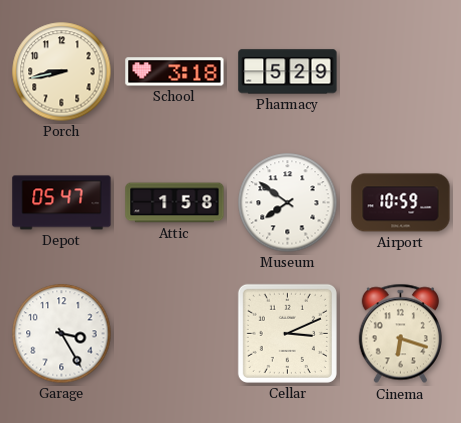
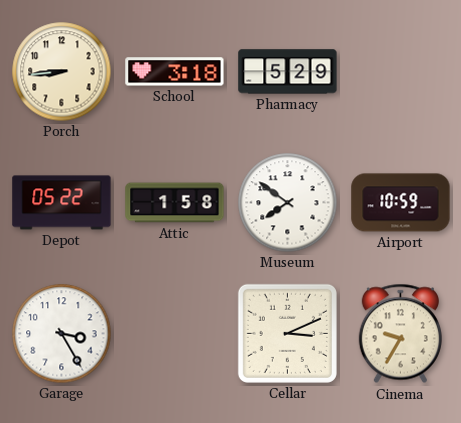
Porch: 8:43 -> 8:44 (62, 72)
Depot: 05:47 -> 05:22 (62, 203)
Cinema: 6:18 -> 9:35 (400, 334)
